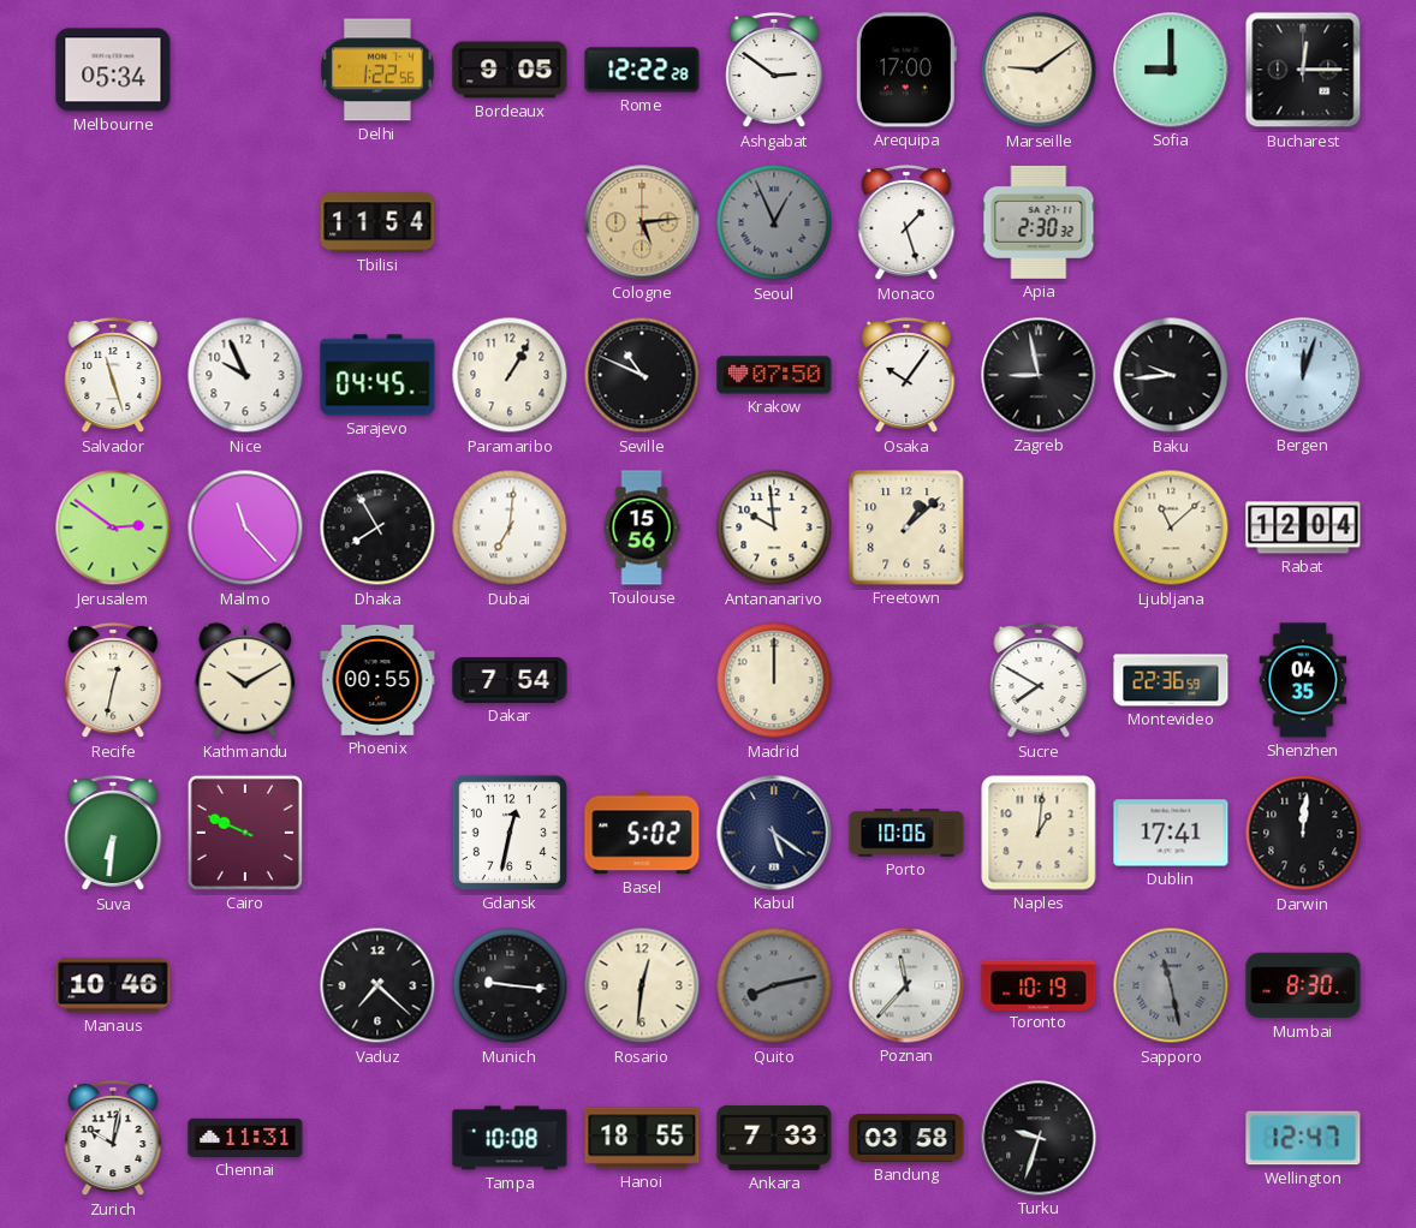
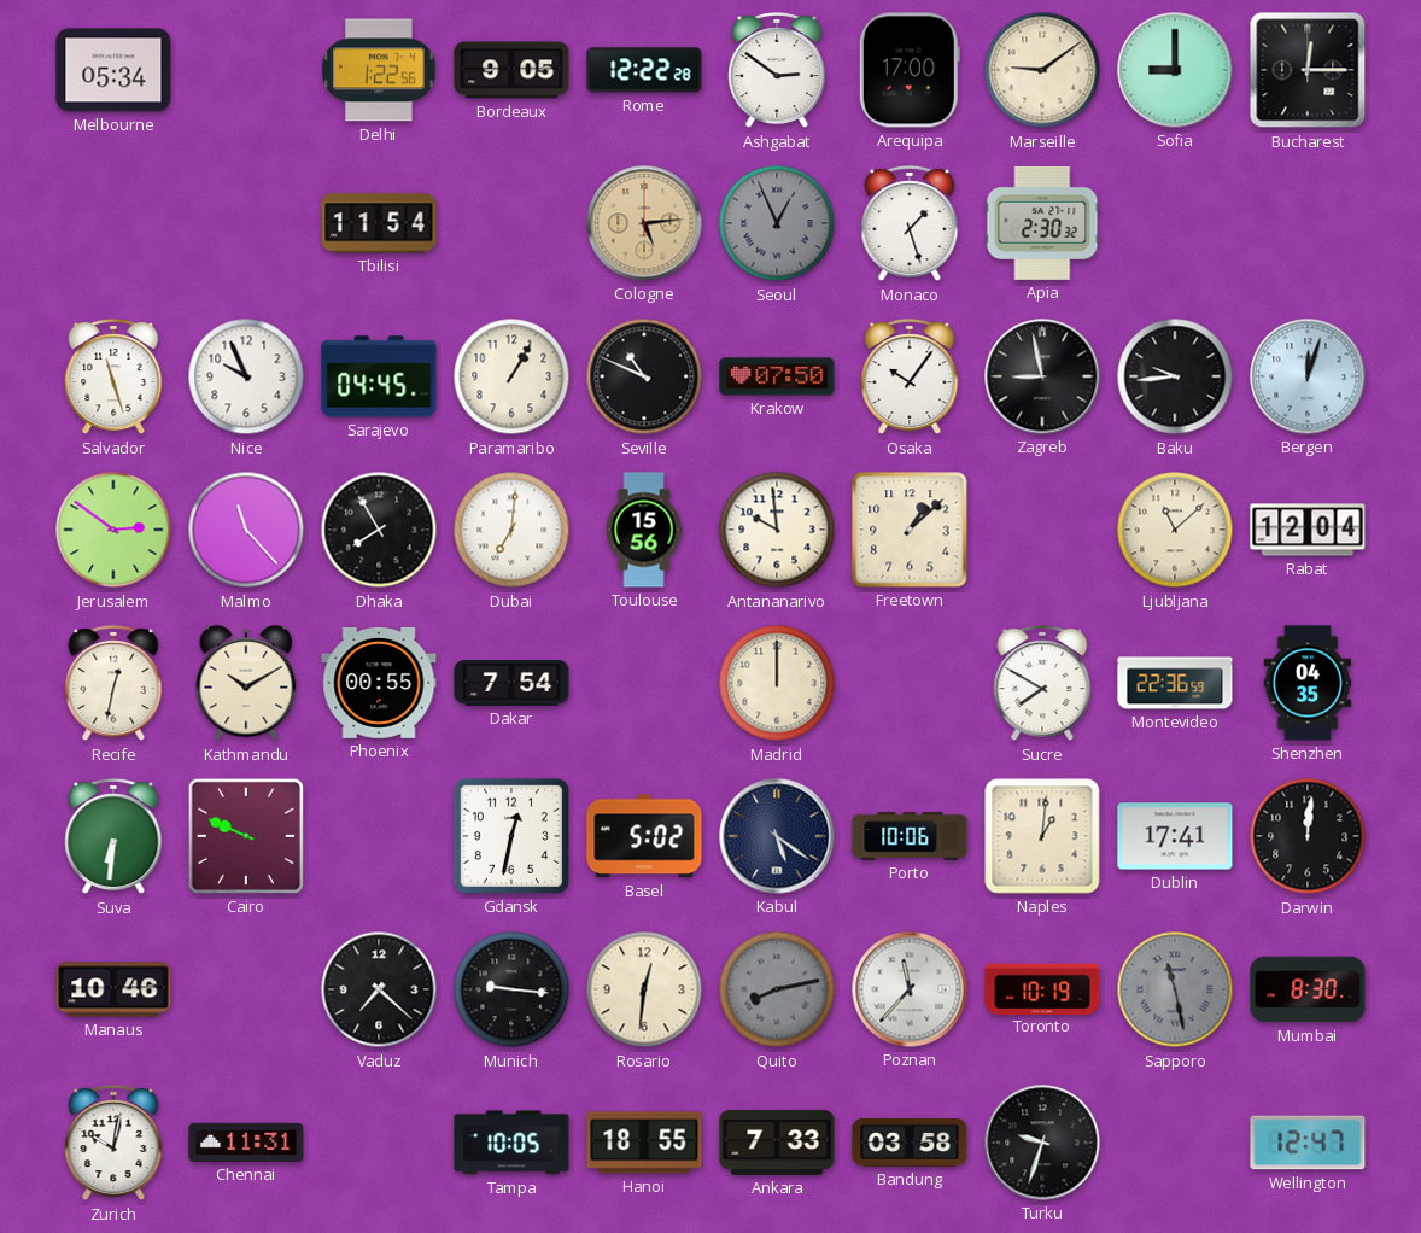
Tampa: 10:08 -> 10:05 (511, 1143)
